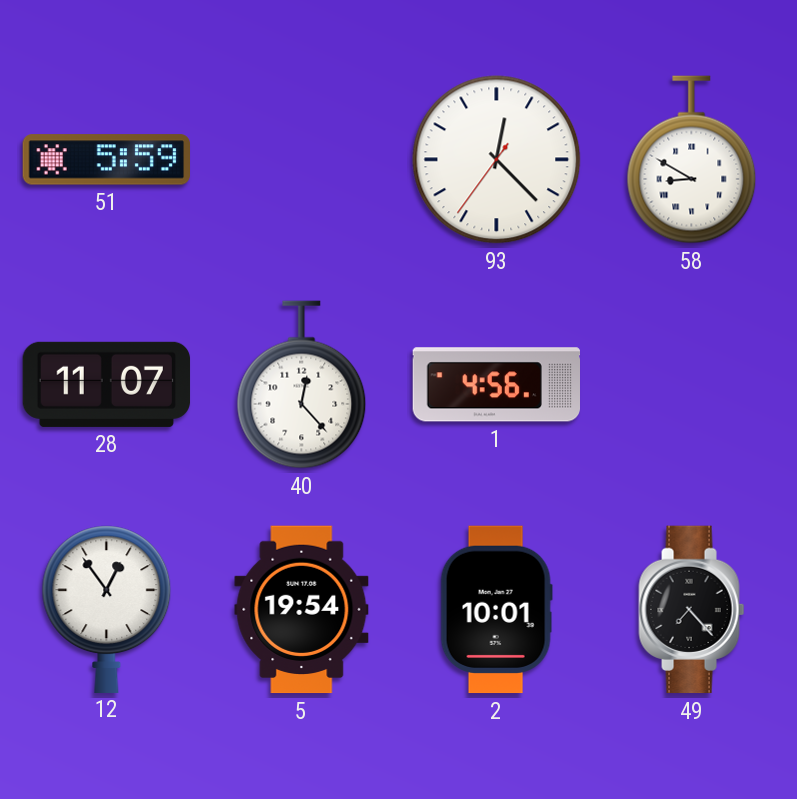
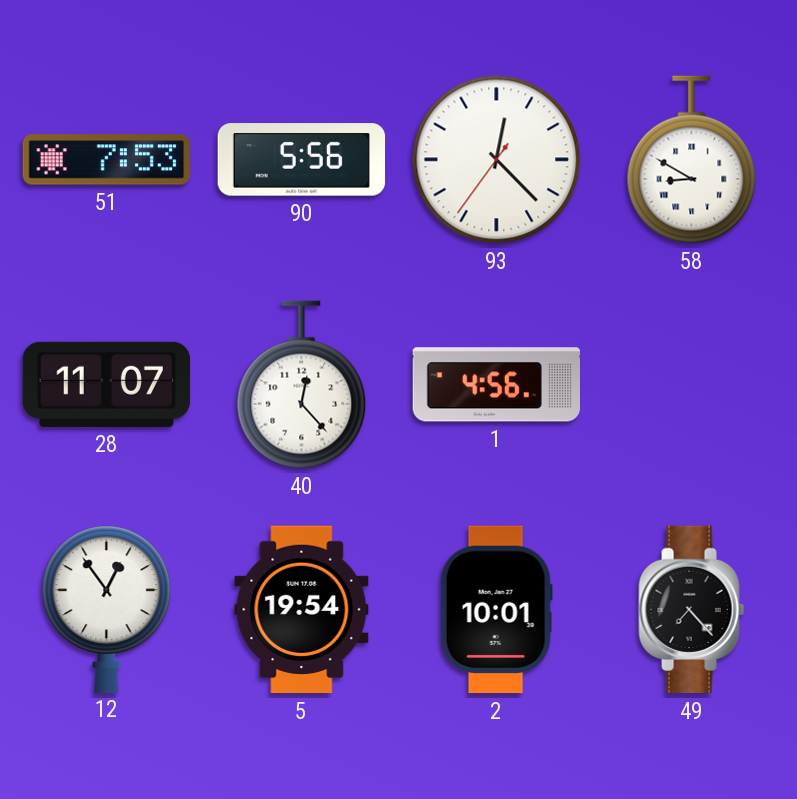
51: 5:59 -> 7:53 (107, 160)
90: none -> 5:56 (302, 160)
